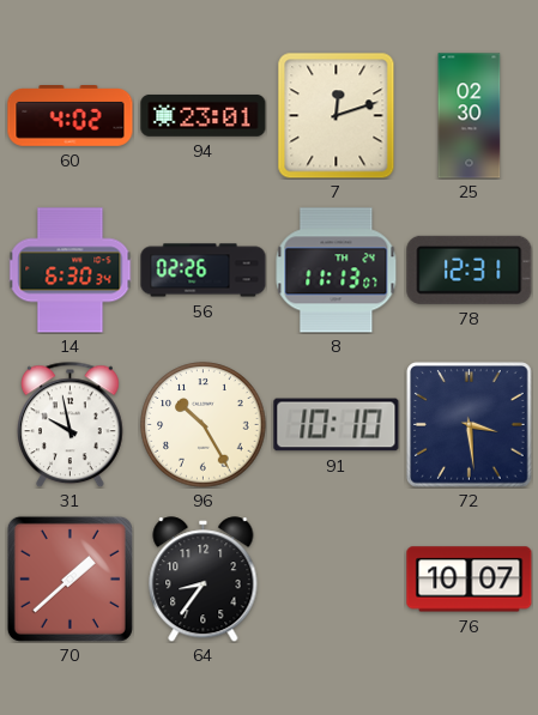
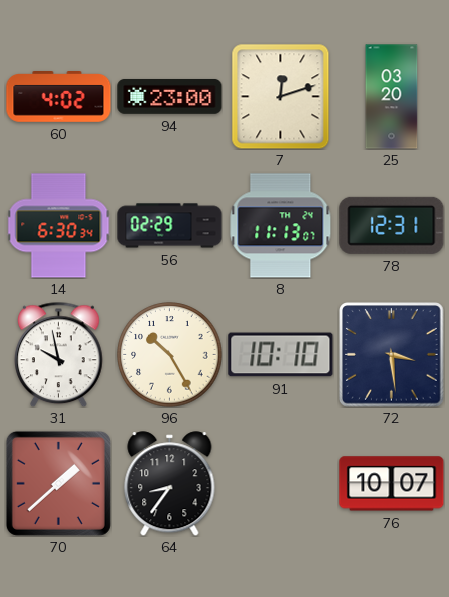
94: 23:01 -> 23:00 (170, 96)
25: 02:30 -> 03:20 (392, 97)
56: 02:26 -> 02:29 (170, 226)
